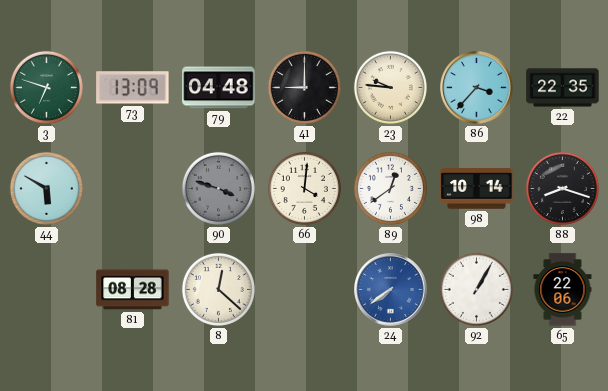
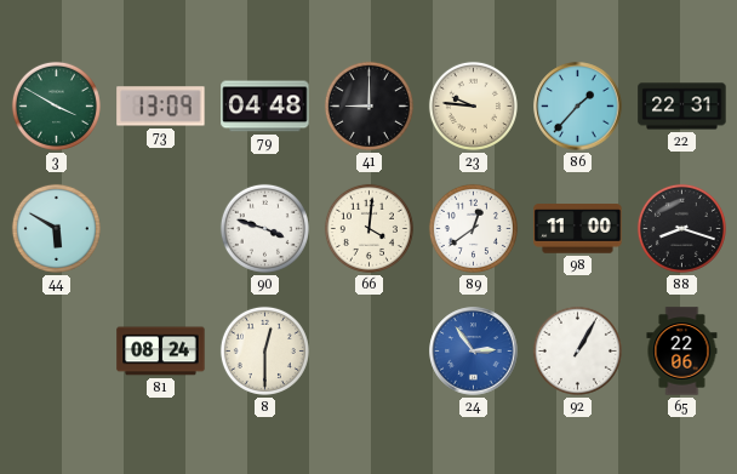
3: 6:48 -> 3:50 (56, 105)
86: 3:37 -> 1:37 (578, 107)
22: 22:35 -> 22:31 (682, 107)
90 dial: grey -> white (264, 228)
98: 10:14 -> 11:00 (578, 229)
81: 08:28 -> 08:24 (161, 352)
8: 12:22 -> 12:30 (264, 350)
24: 7:39 -> 2:54 (474, 352)
